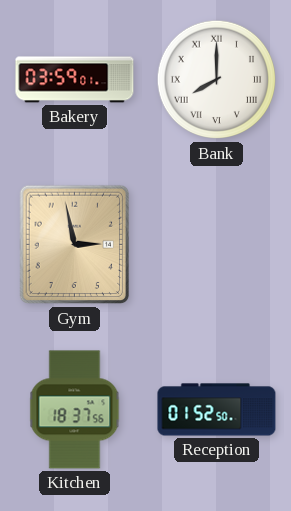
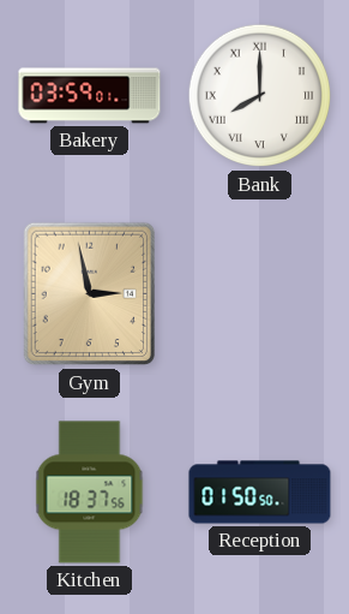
Reception: 01:52 -> 01:50 (260, 493)
